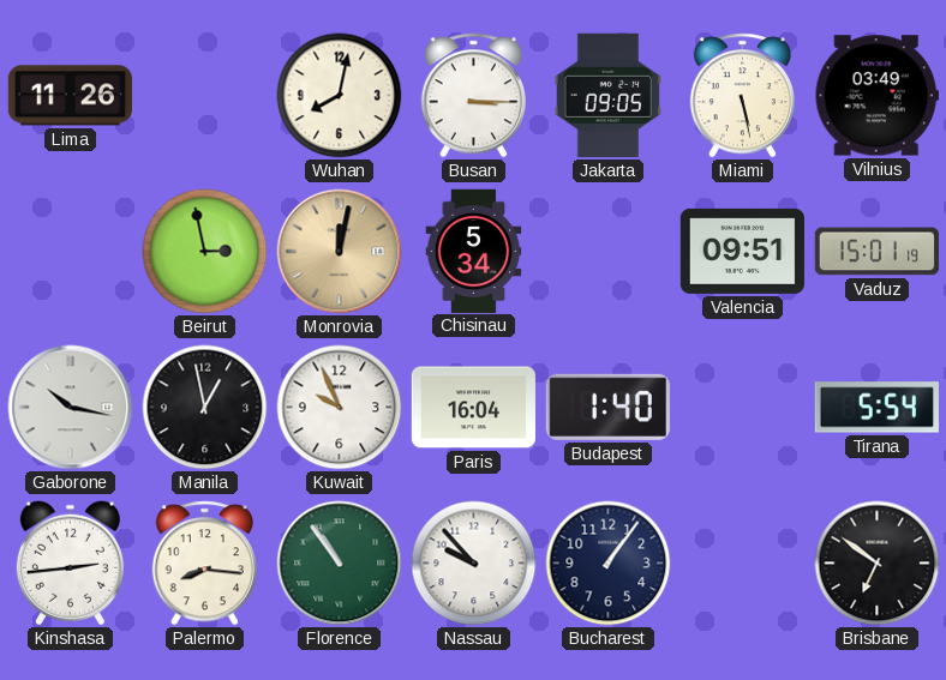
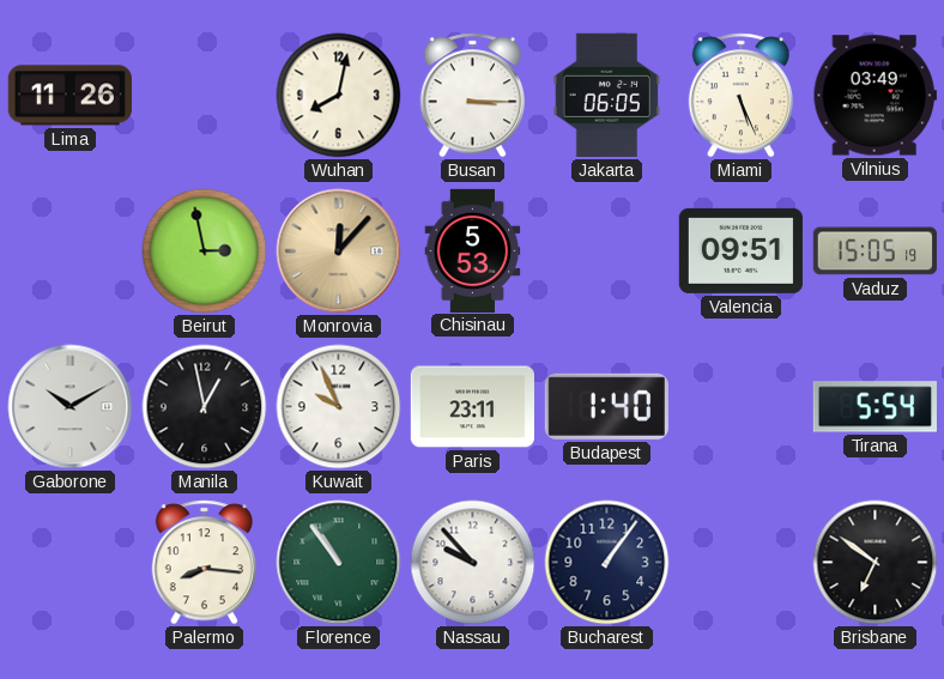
Jakarta: 09:05 -> 06:05 (607, 95)
Miami: 5:28 -> 5:26 (740, 96)
Monrovia: 12:02 -> 12:07 (339, 251)
Chisinau: 5:34 -> 5:53 (473, 250)
Vaduz: 15:01 -> 15:05 (875, 251)
Gaborone: 10:17 -> 10:10 (71, 407)
Paris: 16:04 -> 23:11 (472, 407)
Kinshasa: 2:44 -> none (70, 564)
